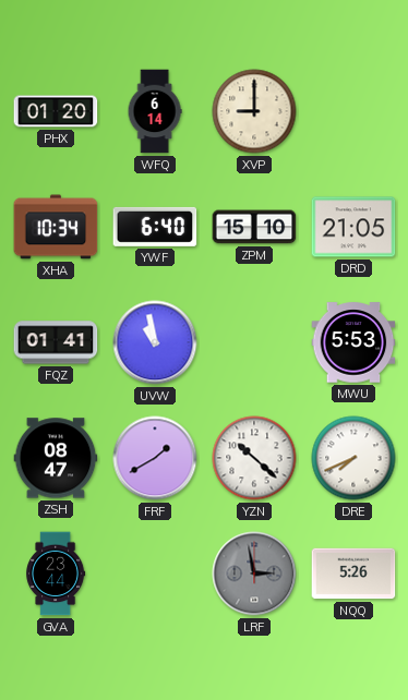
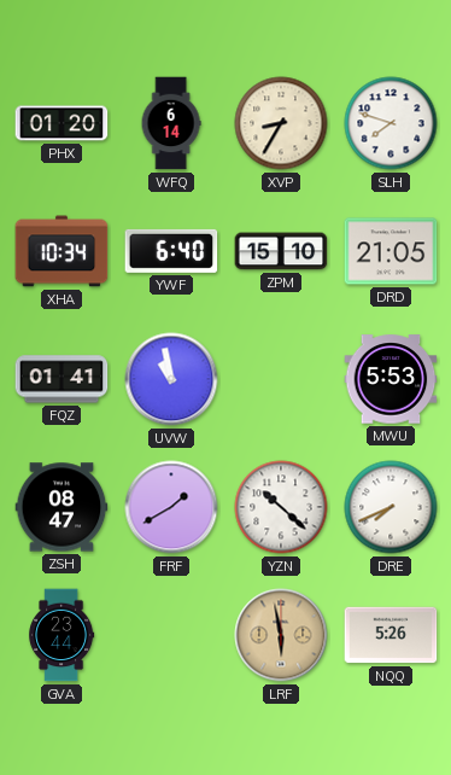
XVP: 9:00 -> 8:35 (281, 123)
SLH: none -> 7:48 (391, 123)
LRF: 2:58 -> 5:58 (281, 635)
LRF dial: grey -> champagne (281, 635)
